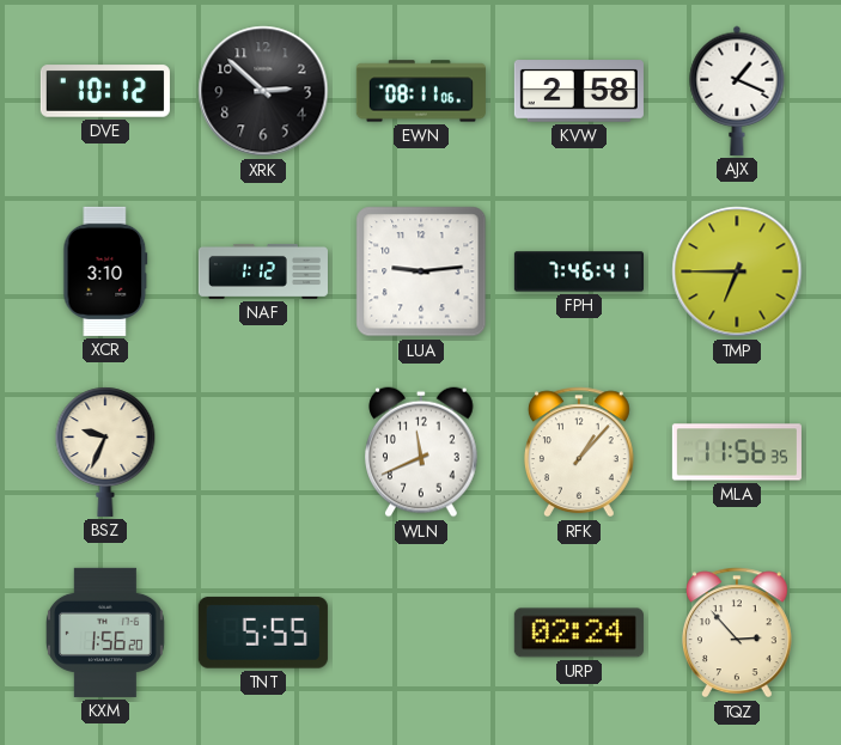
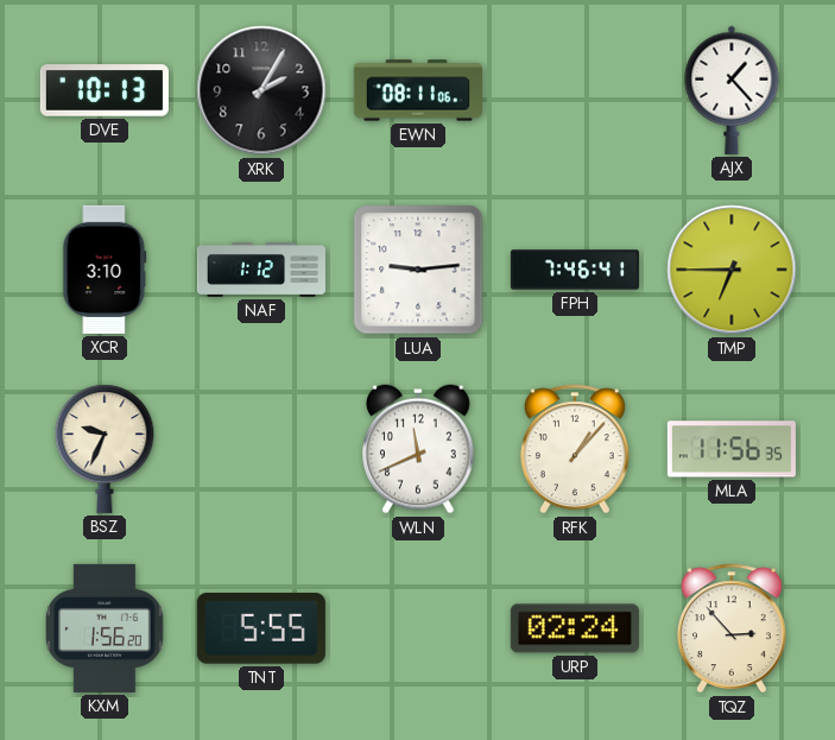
DVE: 10:12 -> 10:13 (105, 90)
XRK: 2:52 -> 2:05 (261, 90)
KVW: 2:58 -> none (579, 91)
AJX: 1:19 -> 1:23 (732, 90)
